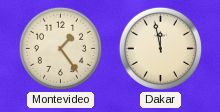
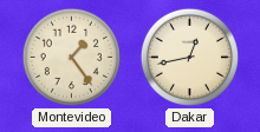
Dakar: 11:58 -> 12:43 (189, 57)
